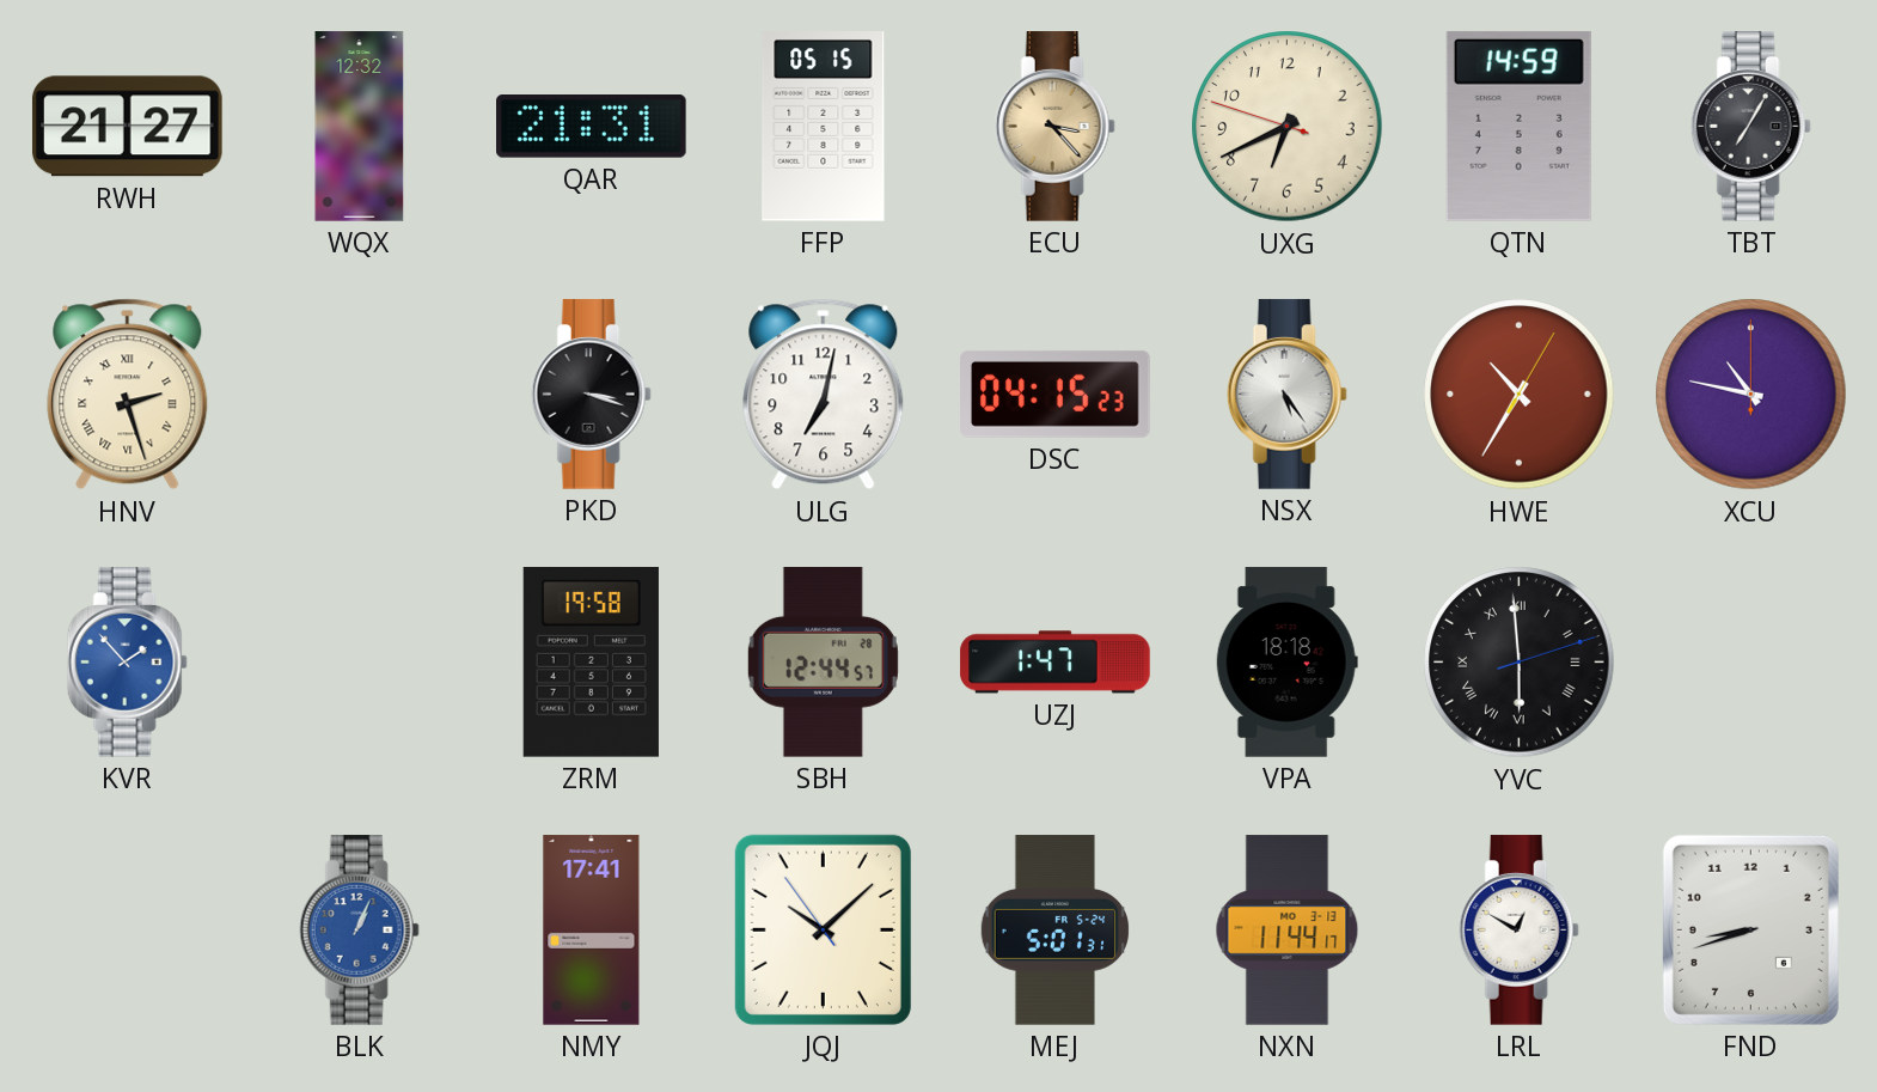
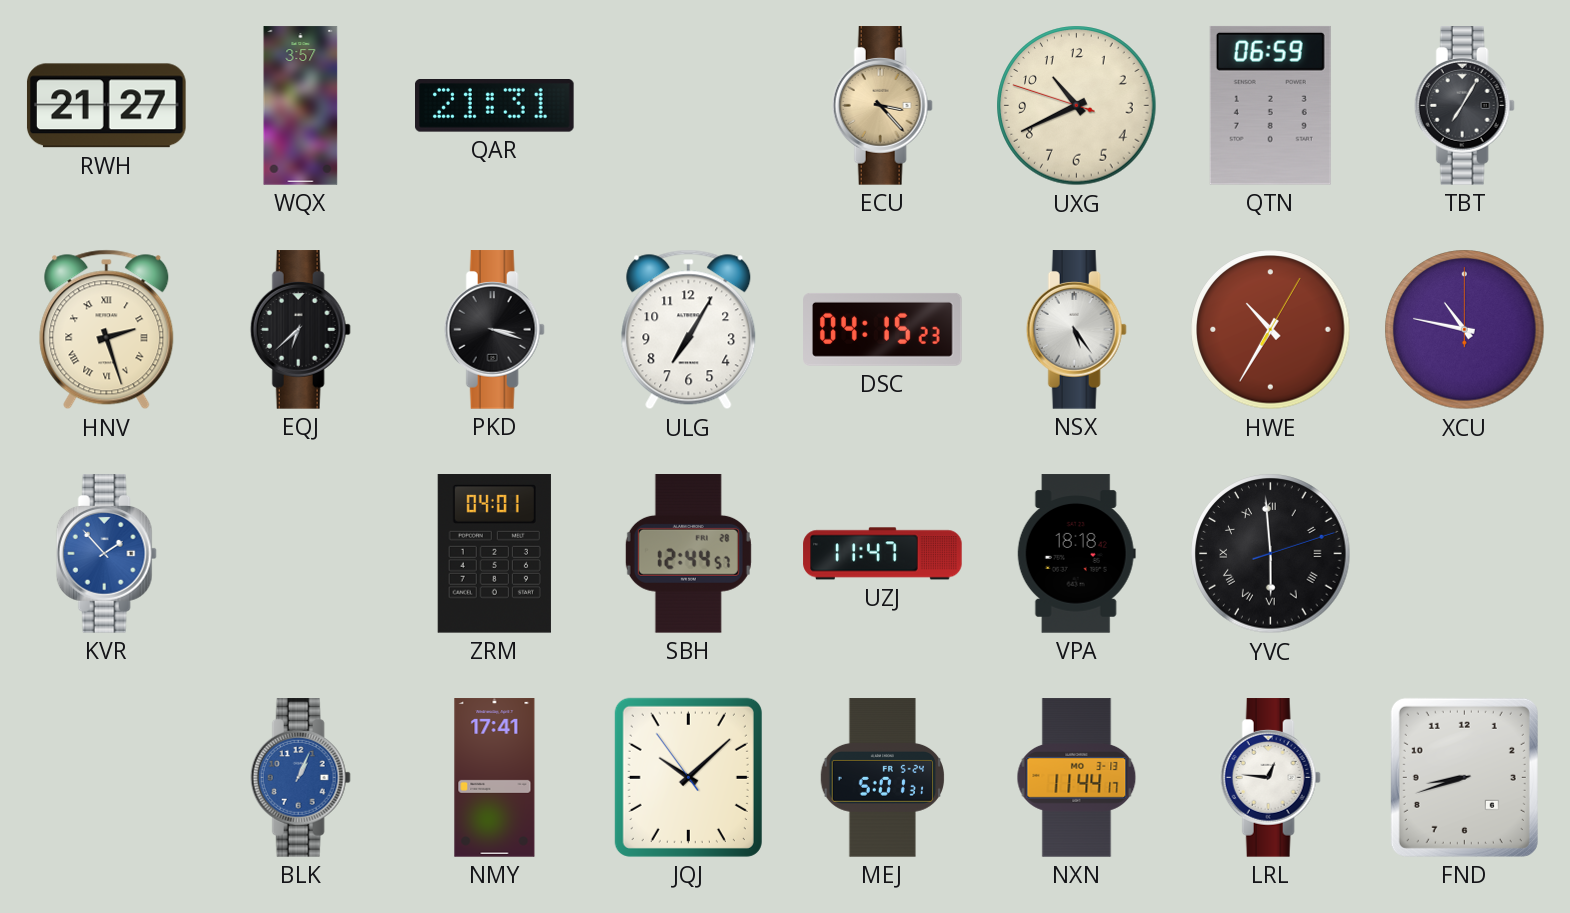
WQX: 12:32 -> 3:57 (301, 106)
FFP: 05:15 -> none (824, 127)
UXG: 6:40 -> 10:40 (1077, 106)
QTN: 14:59 -> 06:59 (1270, 105)
EQJ: none -> 6:38 (300, 330)
ULG: 7:02 -> 7:05 (689, 330)
ZRM: 19:58 -> 04:01 (494, 554)
UZJ: 1:47 -> 11:47 (883, 554)
LRL: 12:50 -> 12:46 (1270, 778)
